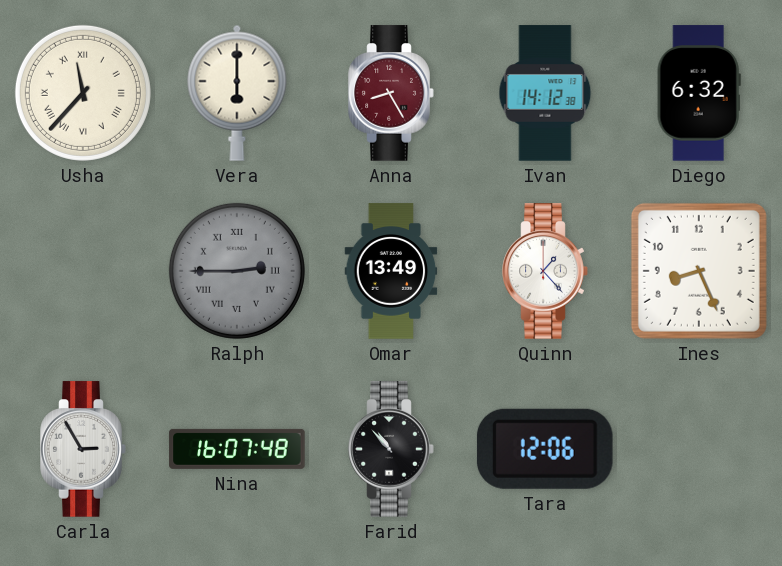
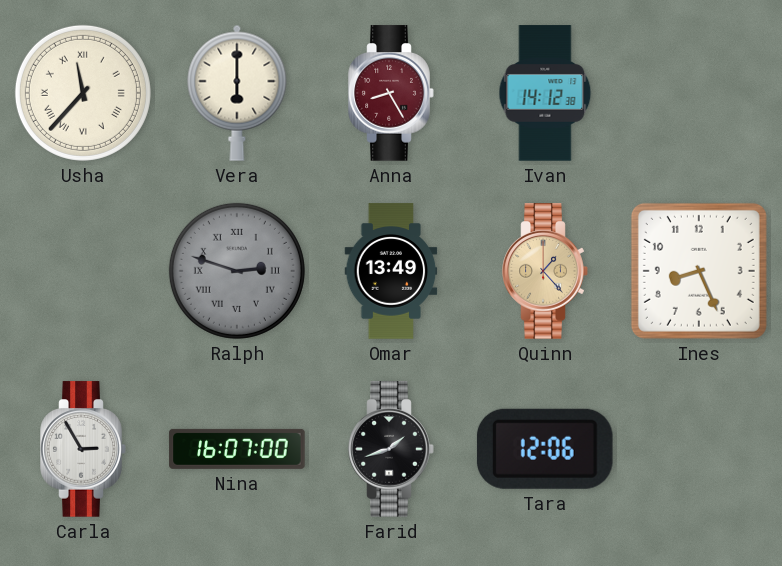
Diego: 6:32 -> none (699, 93)
Ralph: 2:45 -> 2:48 (237, 271)
Quinn dial: white -> champagne (545, 271)
Nina: 16:07:48 -> 16:07:00 (237, 449)
Farid: 10:53 -> 1:42 (391, 449)
